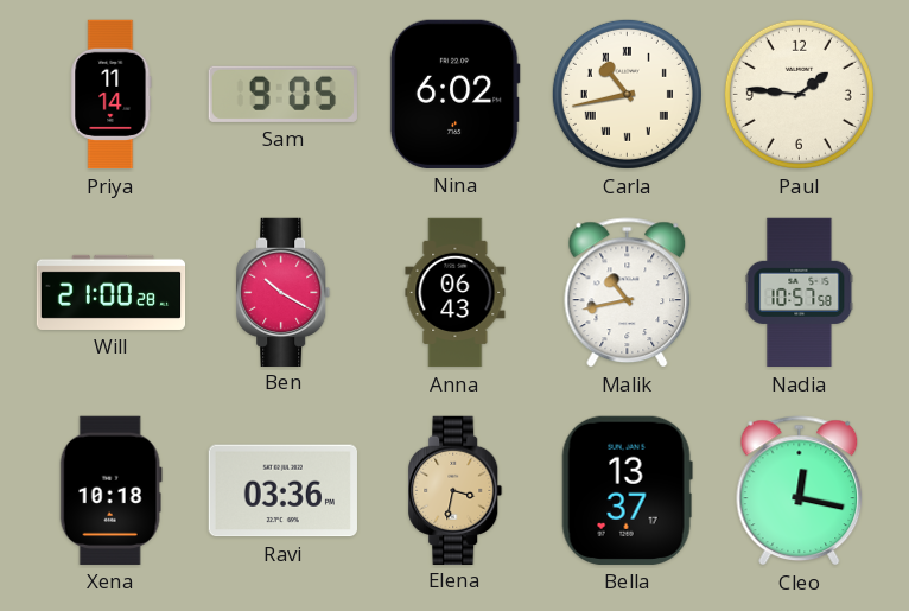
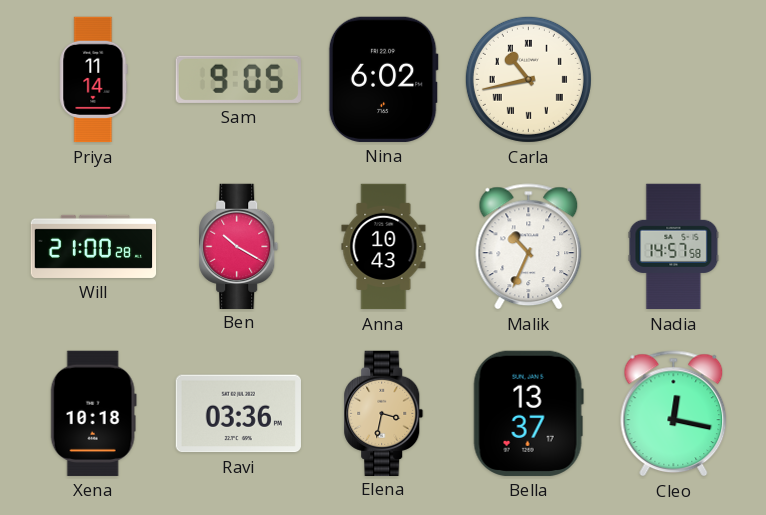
Paul: 1:46 -> none (799, 94)
Anna: 06:43 -> 10:43 (384, 247)
Malik: 10:43 -> 10:34 (529, 247)
Nadia: 10:57 -> 14:57 (674, 247)
